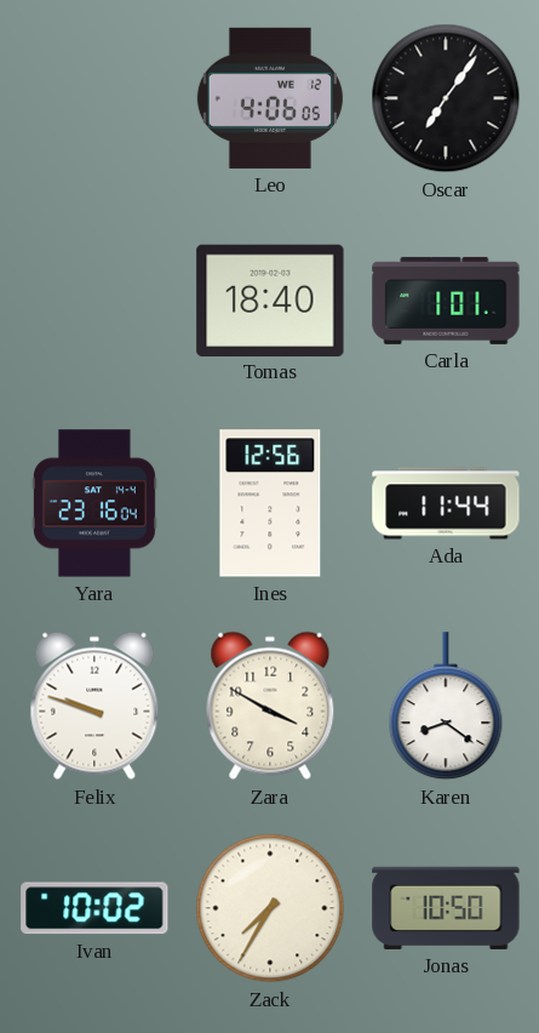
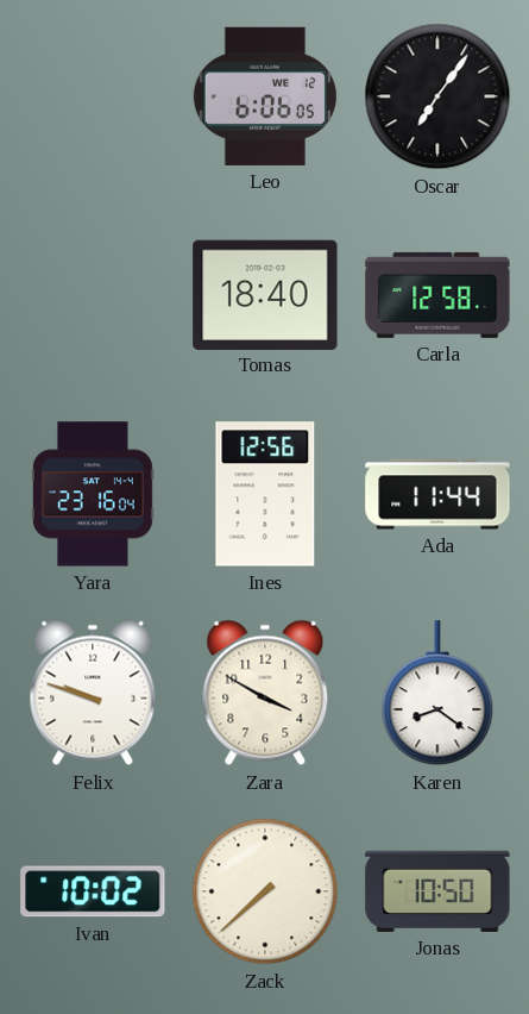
Leo: 4:06 -> 6:06 (265, 96)
Carla: 1:01 -> 12:58 (437, 295)
Zack: 7:35 -> 7:38 (265, 891)
